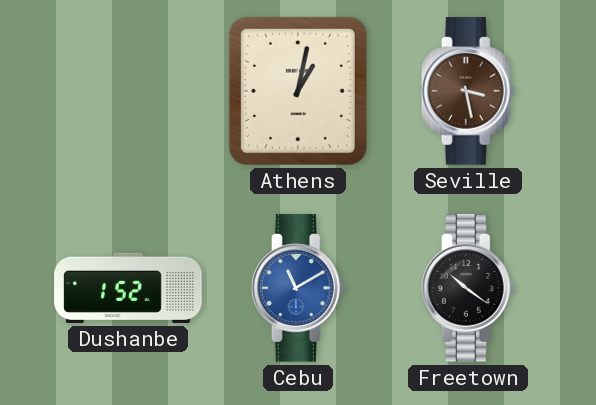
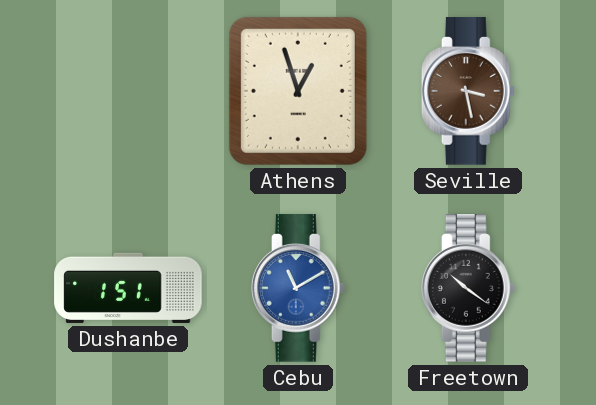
Athens: 1:02 -> 12:57 (298, 91)
Dushanbe: 1:52 -> 1:51 (128, 288)
